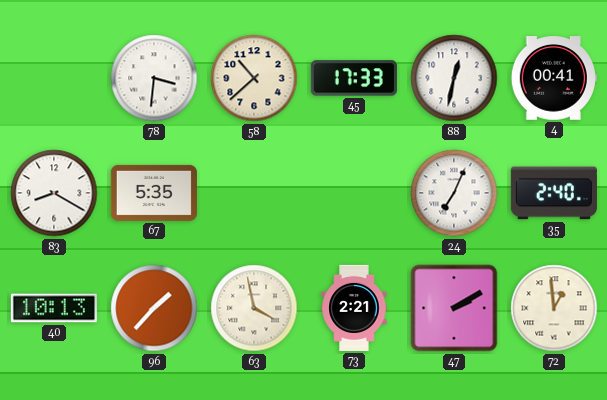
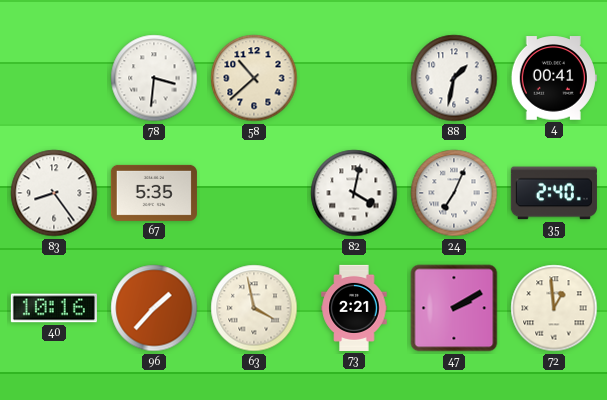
45: 17:33 -> none (354, 78)
88: 12:32 -> 1:32 (454, 78)
83: 8:20 -> 8:24 (54, 193)
82: none -> 4:02 (354, 193)
40: 10:13 -> 10:16 (54, 308)
